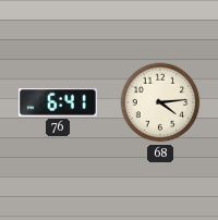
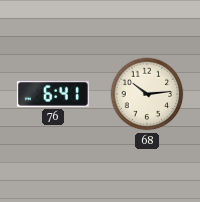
68: 4:14 -> 10:14 (147, 94)
